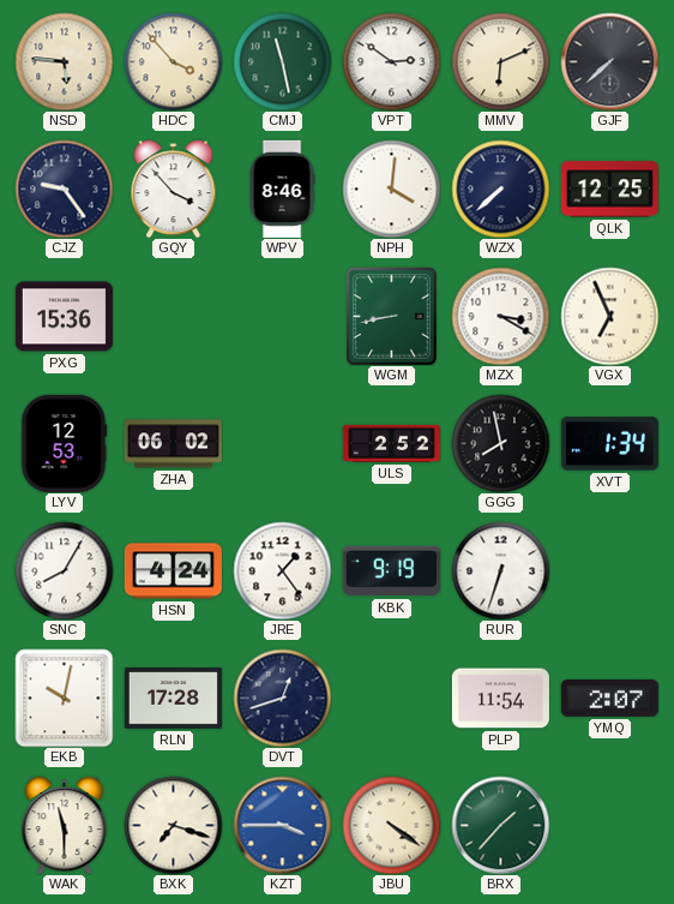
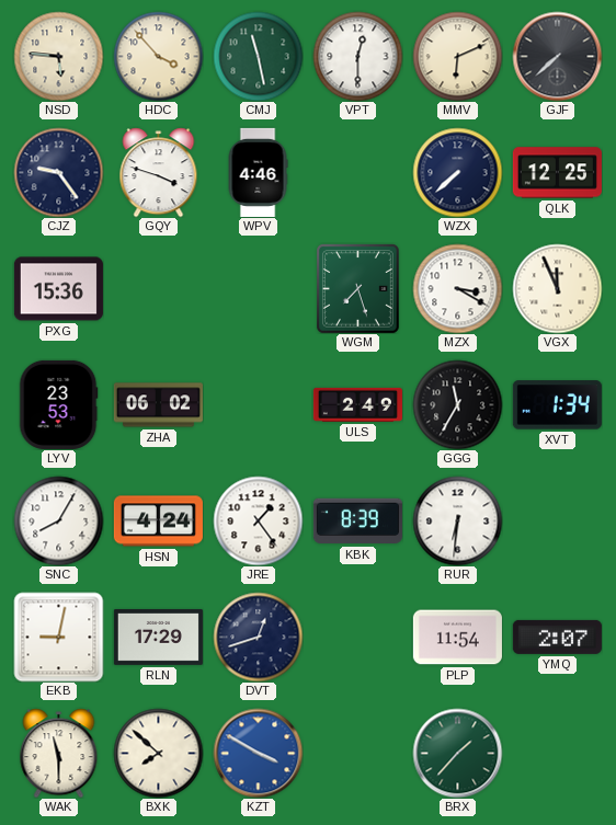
VPT: 2:51 -> 12:30 (357, 56)
GQY: 3:53 -> 3:48 (159, 172)
WPV: 8:46 -> 4:46 (258, 172)
NPH: 4:01 -> none (391, 188)
WGM: 8:43 -> 7:27 (358, 289)
VGX: 6:56 -> 11:56 (557, 288)
LYV: 12:53 -> 23:53 (58, 404)
ULS: 2:52 -> 2:49 (357, 404)
GGG: 7:58 -> 11:35 (457, 404)
KBK: 9:19 -> 8:39 (357, 522)
RUR: 6:33 -> 6:31 (457, 520)
EKB: 10:02 -> 9:02 (58, 637)
RLN: 17:28 -> 17:29 (158, 637)
BXK: 7:18 -> 7:52 (158, 753)
KZT: 3:45 -> 3:50 (258, 753)
JBU: 4:21 -> none (391, 825)
